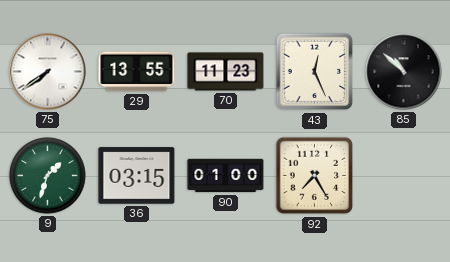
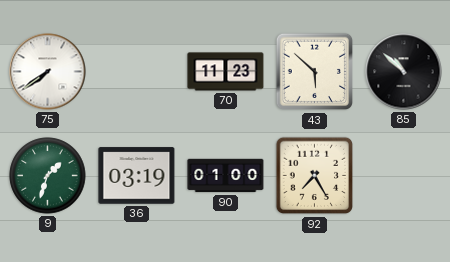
29: 13:55 -> none (137, 72)
43: 12:26 -> 5:52 (315, 72)
36: 03:15 -> 03:19 (137, 176)
